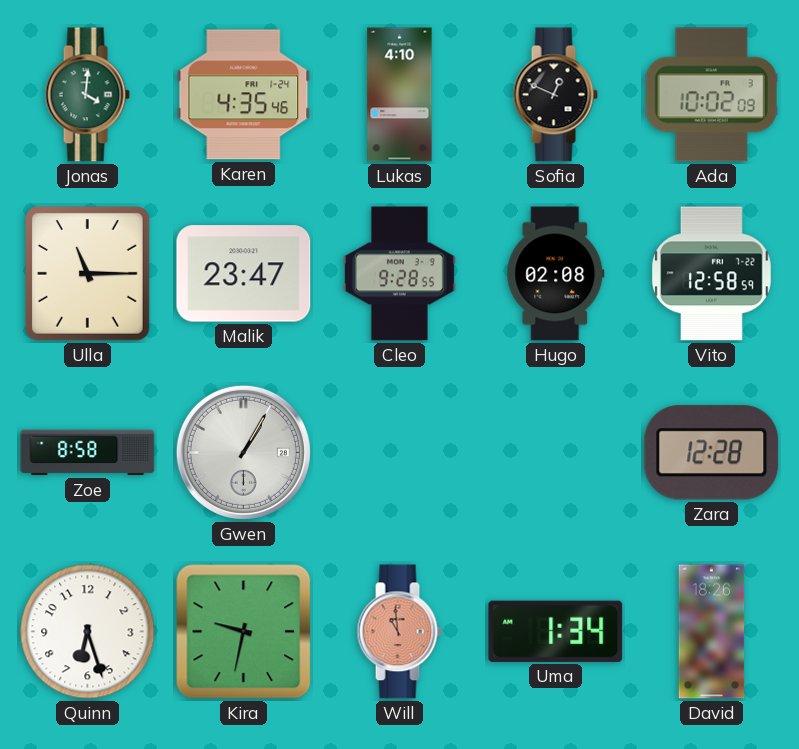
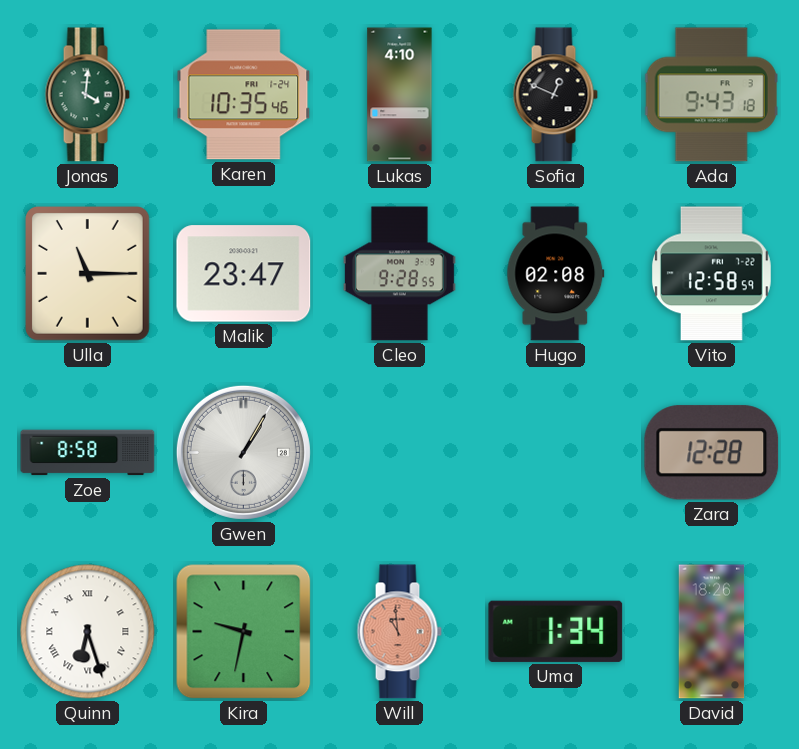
Karen: 4:35 -> 10:35 (244, 95)
Ada: 10:02 -> 9:43 (711, 95)
Quinn numerals: Arabic -> Roman (88, 632)
